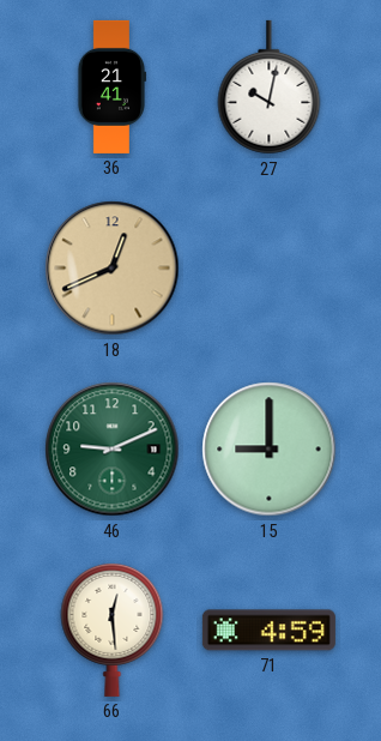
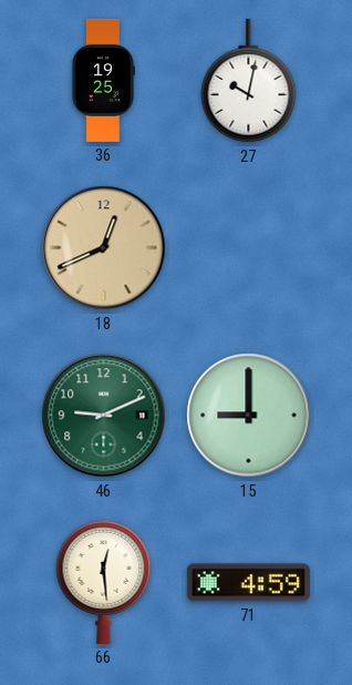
36: 21:41 -> 19:25 (103, 80)
